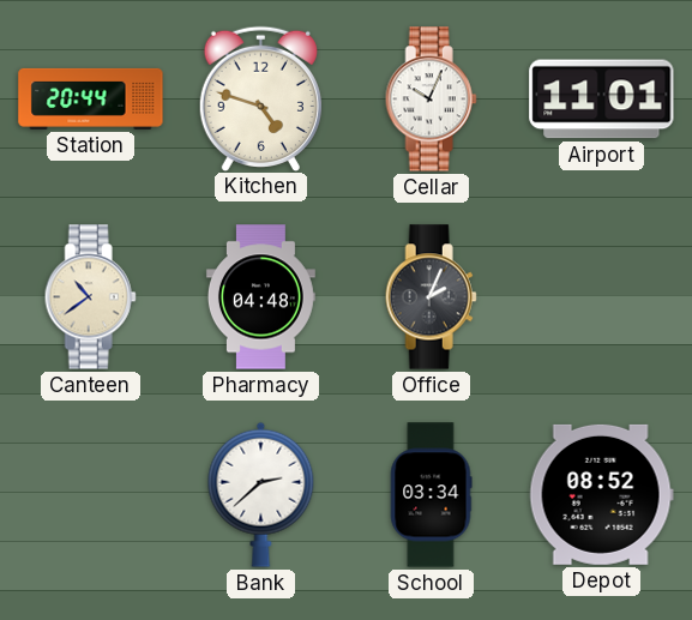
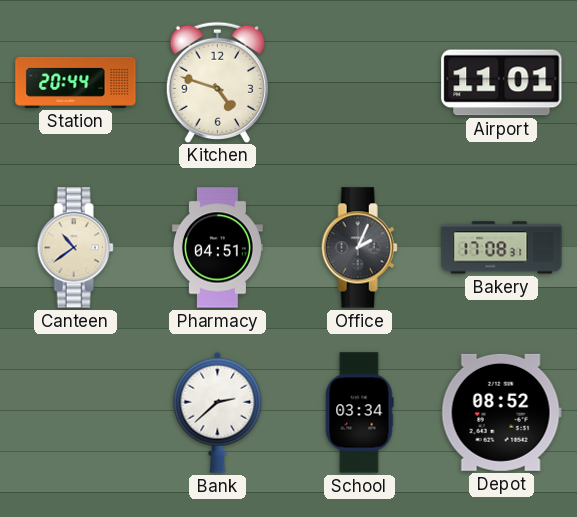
Cellar: 10:04 -> none (431, 100)
Pharmacy: 04:48 -> 04:51 (217, 248)
Bakery: none -> 17:08 (502, 248)
